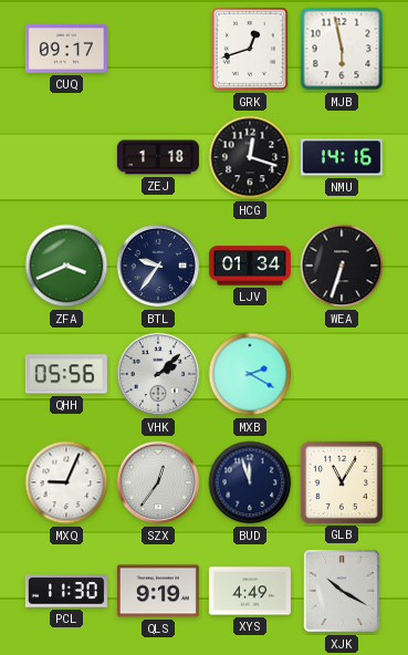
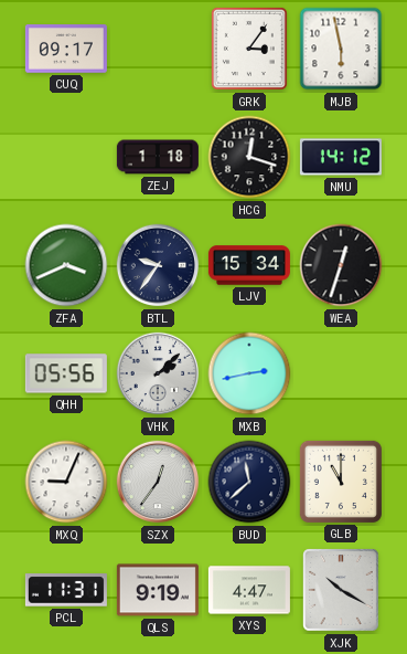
GRK: 12:42 -> 3:06 (249, 49)
NMU: 14:16 -> 14:12 (341, 157)
LJV: 01:34 -> 15:34 (249, 265)
WEA: 6:33 -> 12:33 (341, 265)
MXB: 2:20 -> 2:43 (249, 373)
BUD: 11:57 -> 11:38 (249, 482)
GLB: 11:05 -> 11:00 (341, 482)
PCL: 11:30 -> 11:31 (66, 590)
XYS: 4:49 -> 4:47 (249, 590)
